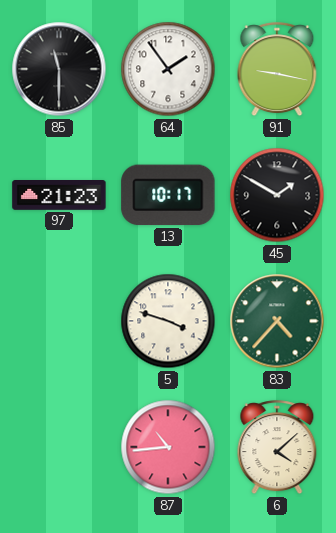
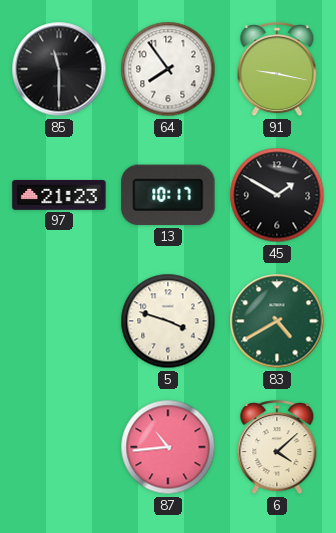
64: 1:54 -> 7:54 (168, 69)
83: 4:37 -> 4:40 (277, 321)
